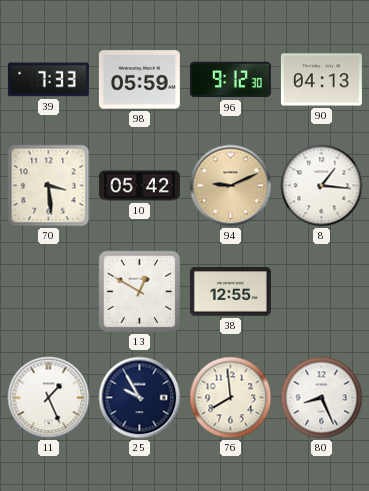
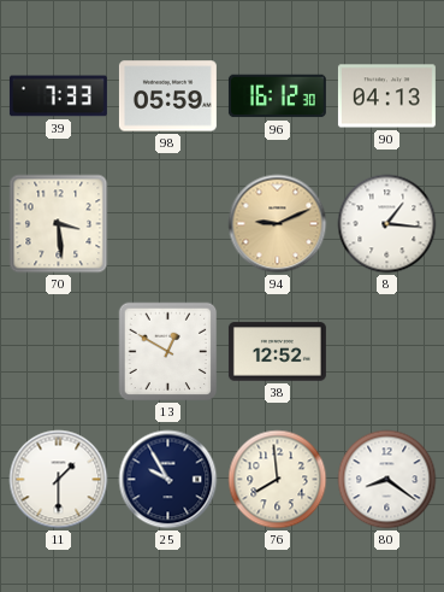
96: 9:12 -> 16:12 (277, 96)
10: 05:42 -> none (139, 186)
38: 12:55 -> 12:52 (277, 352)
11: 1:26 -> 1:30 (59, 480)
80: 8:26 -> 8:21 (387, 480)
